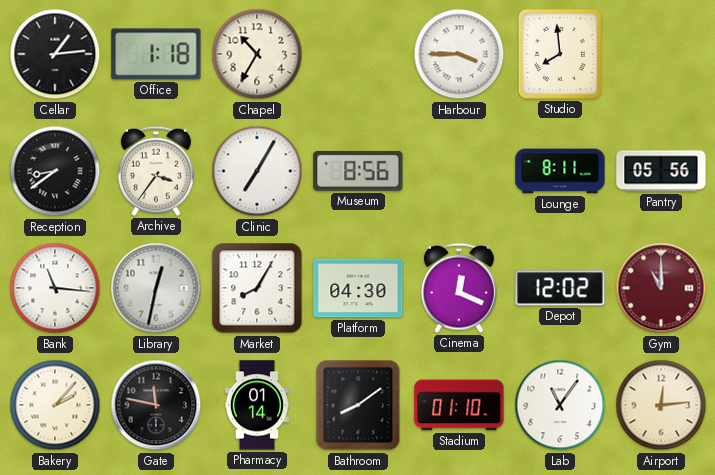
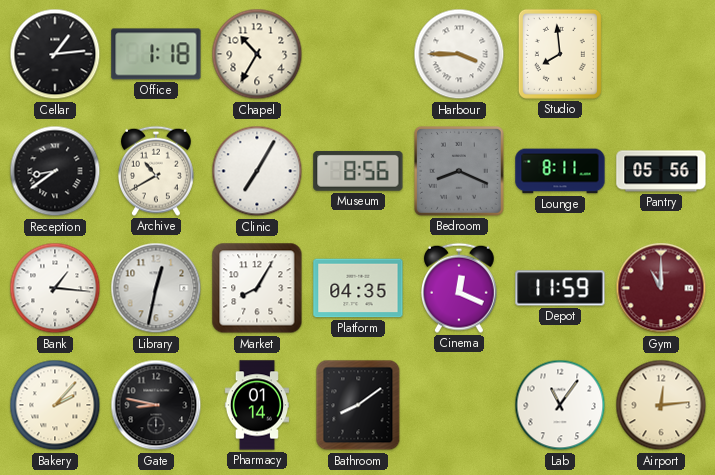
Archive: 3:36 -> 10:40 (156, 171)
Bedroom: none -> 8:19 (460, 172)
Bank: 11:16 -> 1:16 (55, 288)
Platform: 04:30 -> 04:35 (358, 288)
Depot: 12:02 -> 11:59 (560, 288)
Gate: 11:47 -> 8:47 (156, 405)
Stadium: 01:10 -> none (459, 405)
